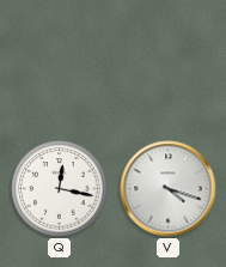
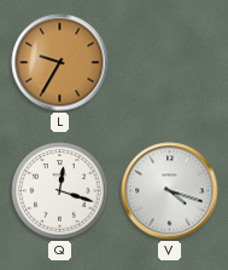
L: none -> 9:35 (60, 63)
Q: 12:17 -> 12:18 (60, 191)
